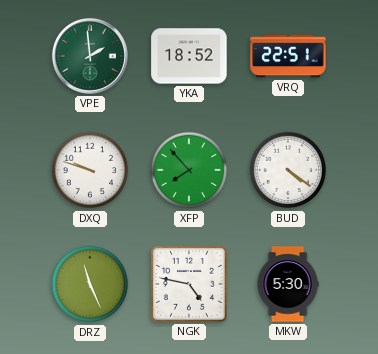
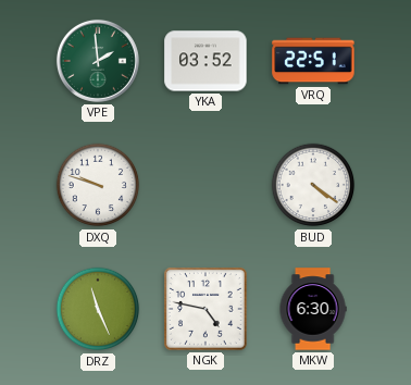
YKA: 18:52 -> 03:52 (205, 61)
XFP: 7:53 -> none (189, 170)
MKW: 5:30 -> 6:30 (313, 309)
